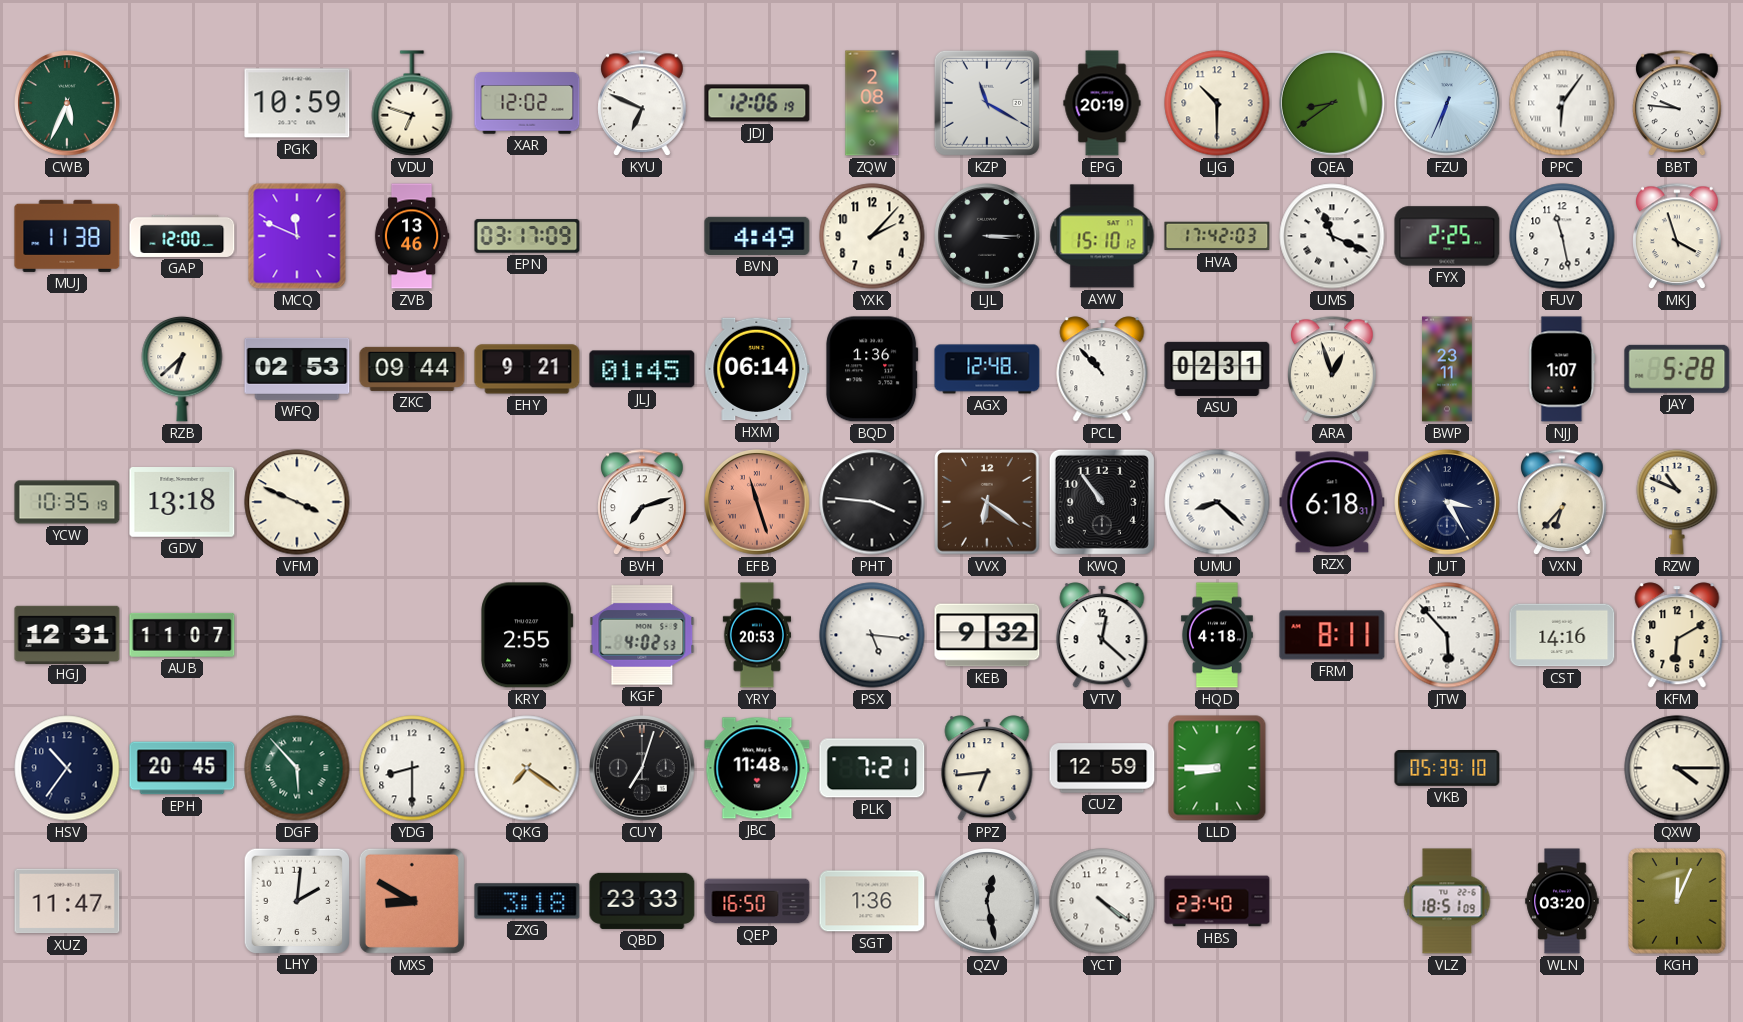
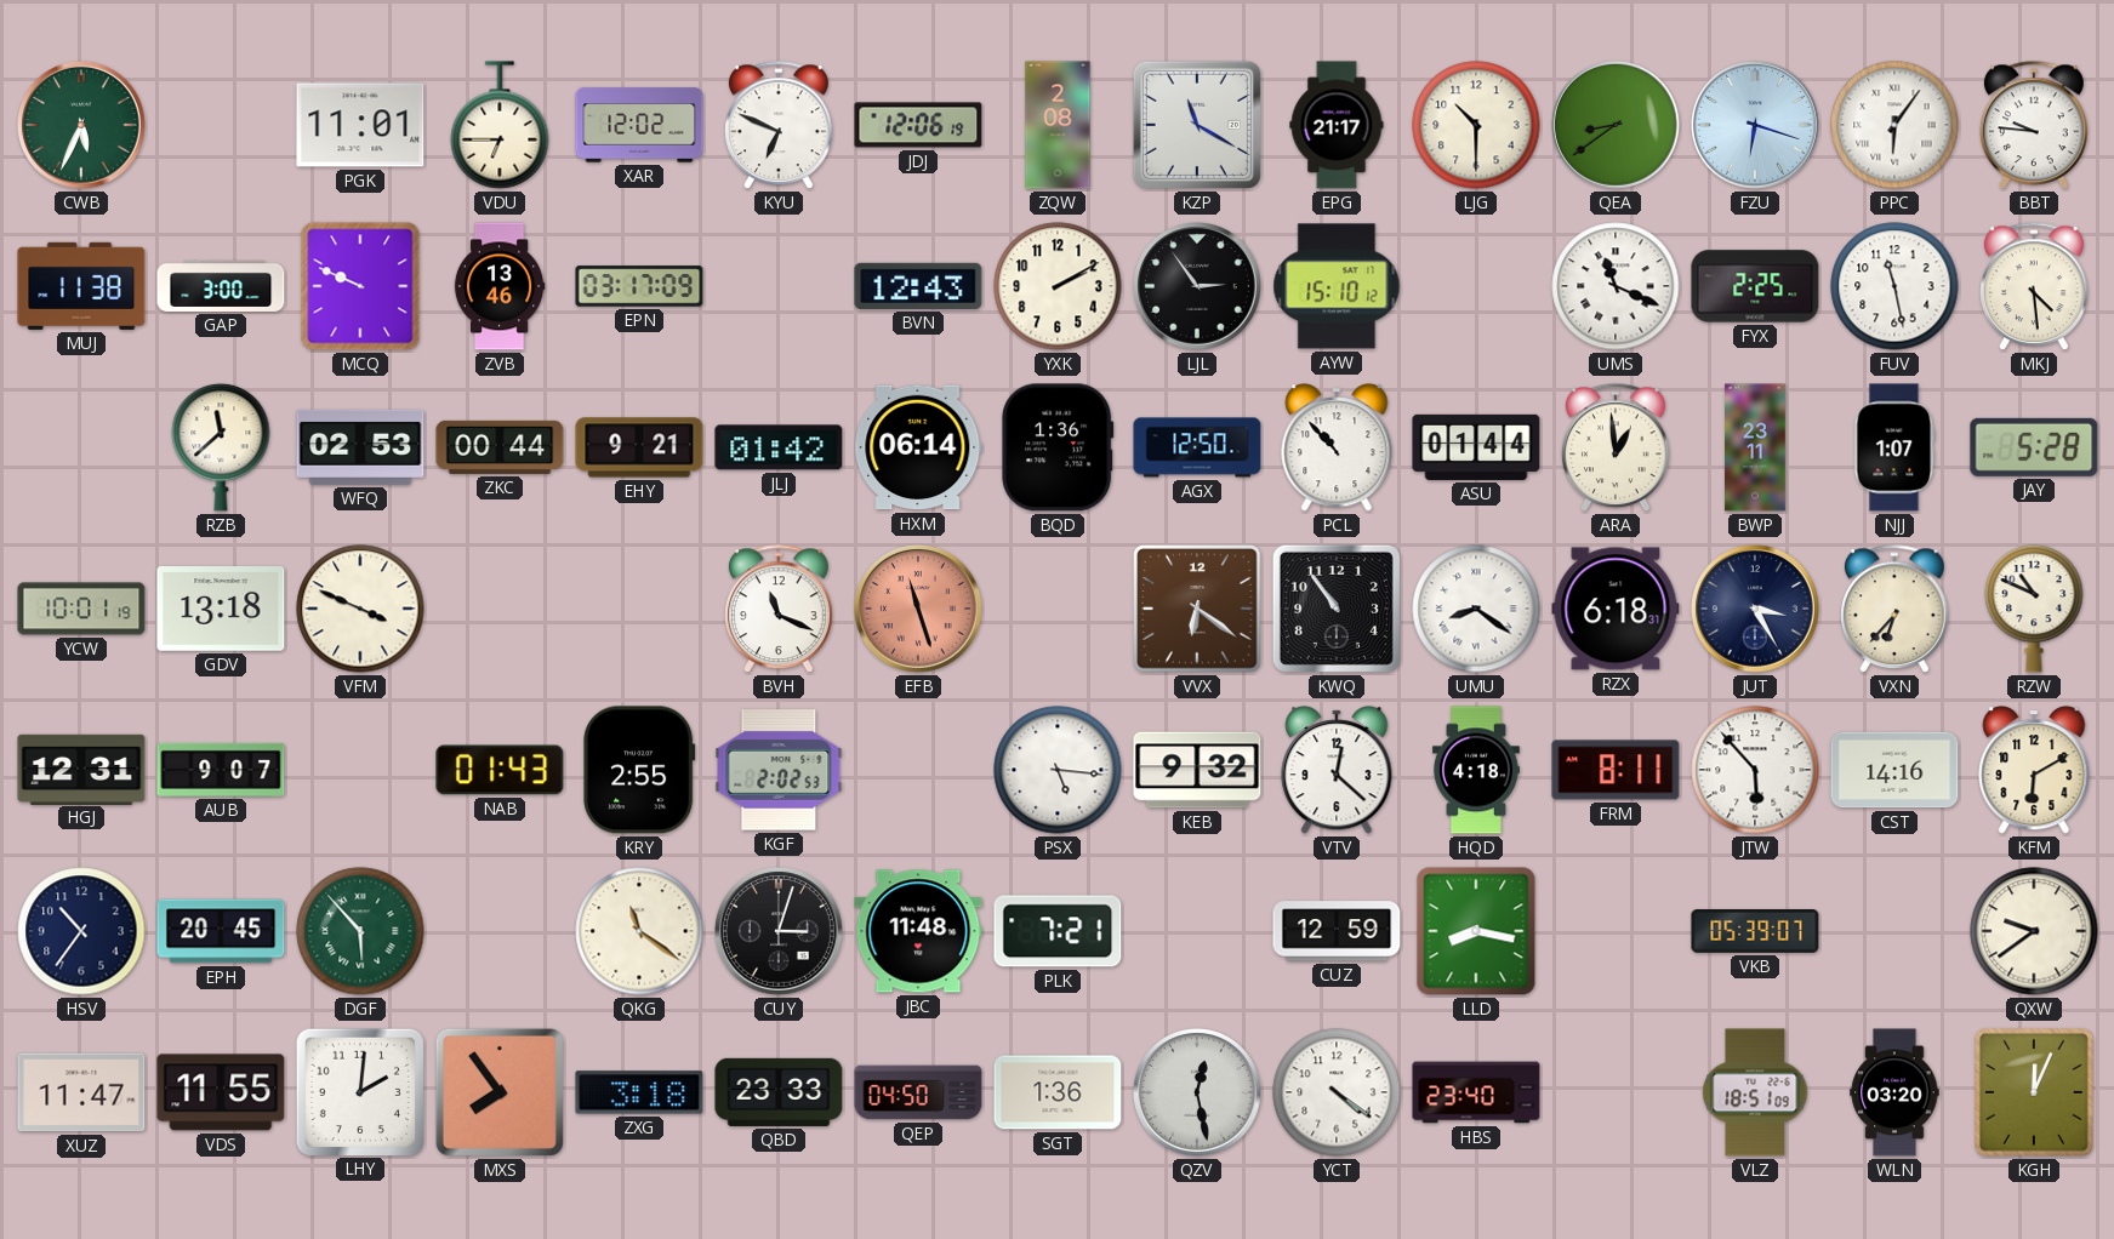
PGK: 10:59 -> 11:01 (360, 125)
VDU: 6:48 -> 6:45 (500, 125)
EPG: 20:19 -> 21:17 (1337, 125)
FZU: 6:34 -> 6:18 (1756, 126)
GAP: 12:00 -> 3:00 (221, 286)
MCQ: 11:49 -> 9:49 (360, 286)
BVN: 4:49 -> 12:43 (918, 286)
YXK: 2:07 -> 2:10 (1058, 286)
LJL: 3:15 -> 2:54 (1198, 287)
HVA: 17:42 -> none (1217, 236)
MKJ: 3:57 -> 4:29 (2034, 287)
RZB: 6:38 -> 11:38 (221, 447)
ZKC: 09:44 -> 00:44 (500, 447)
JLJ: 01:45 -> 01:42 (779, 447)
AGX: 12:48 -> 12:50 (1197, 447)
ASU: 02:31 -> 01:44 (1476, 447)
ARA: 12:57 -> 12:59 (1616, 449)
YCW: 10:35 -> 10:01 (81, 609)
BVH: 7:12 -> 11:19 (779, 610)
PHT: 3:46 -> none (872, 502)
UMU: 8:22 -> 8:21 (1476, 609)
AUB: 11:07 -> 9:07 (221, 770)
NAB: none -> 01:43 (500, 770)
KGF: 4:02 -> 2:02 (779, 770)
YRY: 20:53 -> none (756, 635)
YDG: 8:30 -> none (412, 768)
QKG: 7:21 -> 11:21 (639, 931)
CUY: 7:03 -> 3:03 (780, 932)
PPZ: 6:44 -> none (987, 768)
LLD: 8:45 -> 8:17 (1476, 931)
VKB: 05:39:10 -> 05:39:07 (1755, 932)
QXW: 4:15 -> 9:39 (2034, 931)
VDS: none -> 11:55 (221, 1092)
MXS: 8:50 -> 7:54 (500, 1092)
QEP: 16:50 -> 04:50 (918, 1092)
